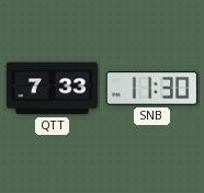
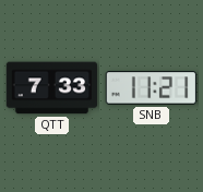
SNB: 11:30 -> 11:21 (151, 88)
